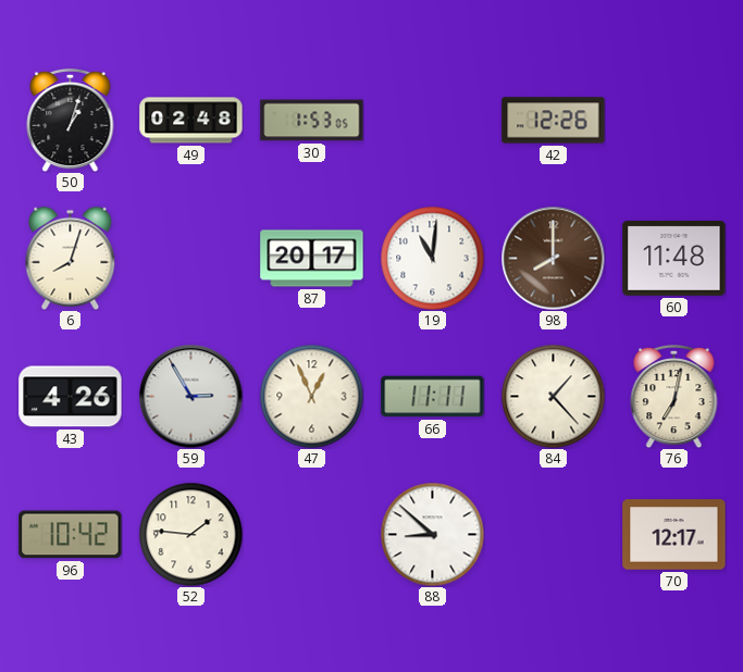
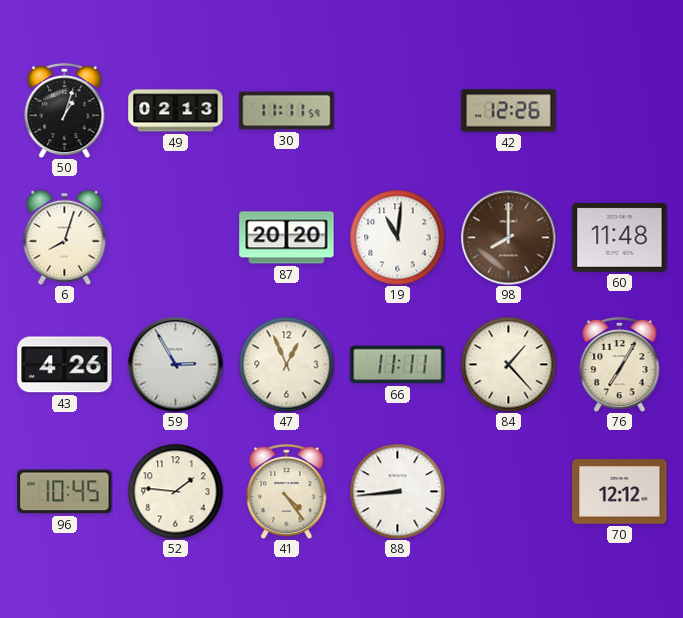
49: 02:48 -> 02:13 (176, 111)
30: 1:53 -> 11:11 (287, 111)
87: 20:17 -> 20:20 (287, 238)
76: 7:02 -> 7:05 (620, 364)
96: 10:42 -> 10:45 (65, 492)
41: none -> 4:24 (287, 491)
88: 8:52 -> 8:44 (397, 491)
70: 12:17 -> 12:12 (620, 492)
